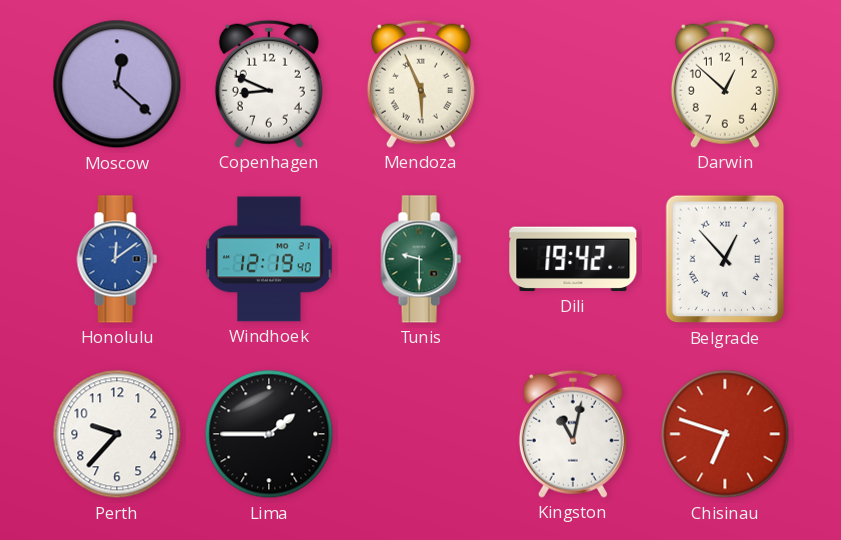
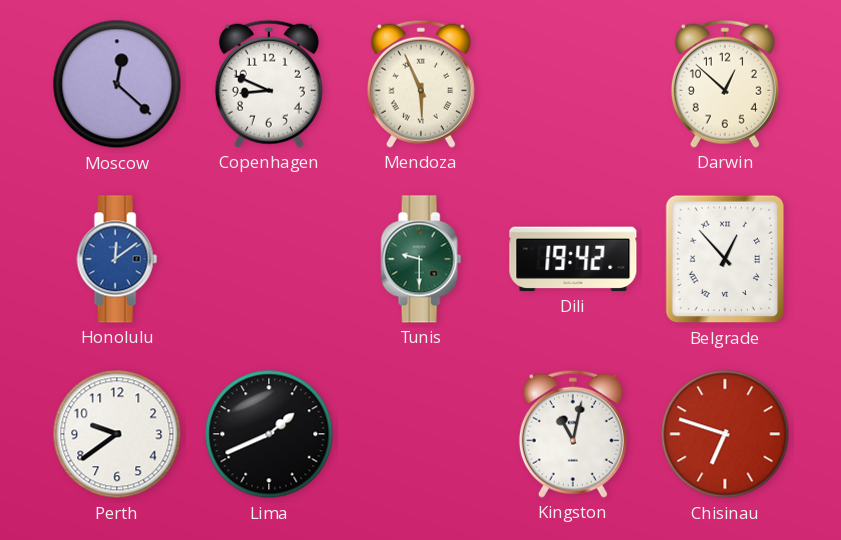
Windhoek: 12:19 -> none (269, 259)
Perth: 9:37 -> 9:39 (117, 434)
Lima: 1:45 -> 1:41 (269, 434)
